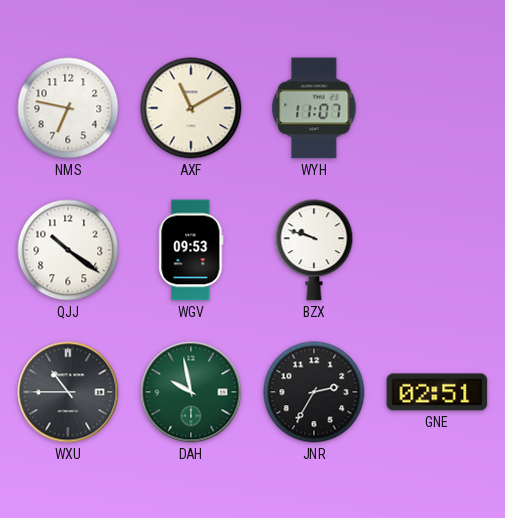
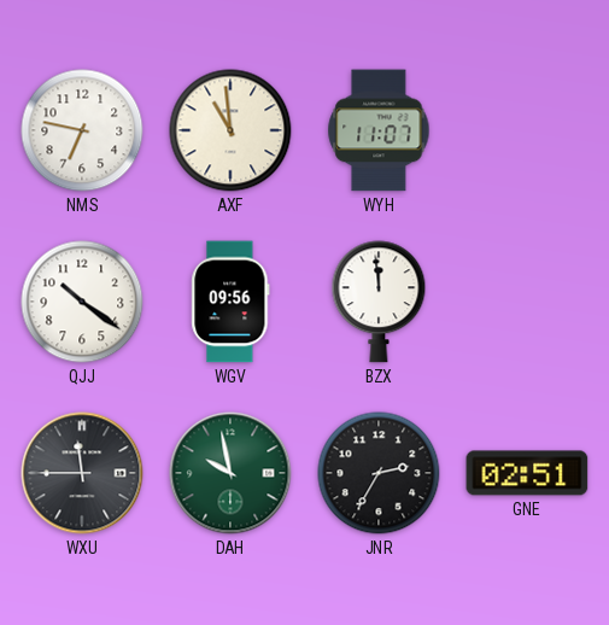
AXF: 11:10 -> 10:59 (230, 130)
WGV: 09:53 -> 09:56 (230, 302)
BZX: 9:48 -> 11:59 (379, 302)
WXU: 10:45 -> 11:45 (82, 473)
